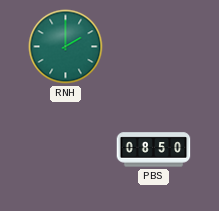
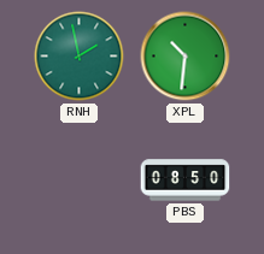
RNH: 2:00 -> 1:58 (80, 57)
XPL: none -> 10:31 (186, 57)
